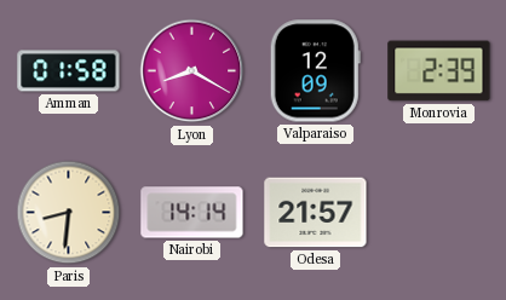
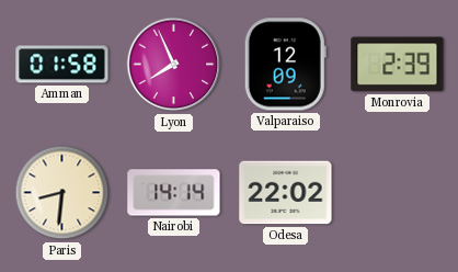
Lyon: 8:20 -> 7:56 (174, 65)
Odesa: 21:57 -> 22:02 (286, 193)
